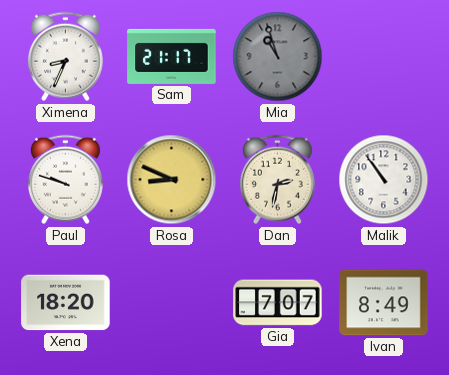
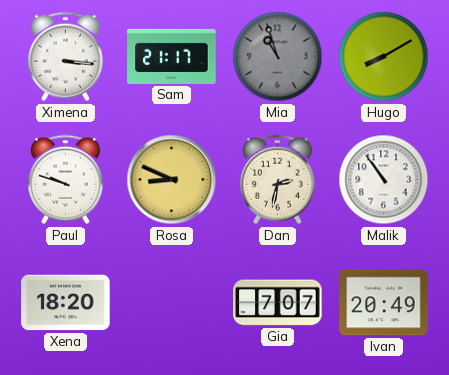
Ximena: 8:34 -> 3:16 (65, 57)
Hugo: none -> 8:10 (384, 57)
Ivan: 8:49 -> 20:49 (384, 303)
